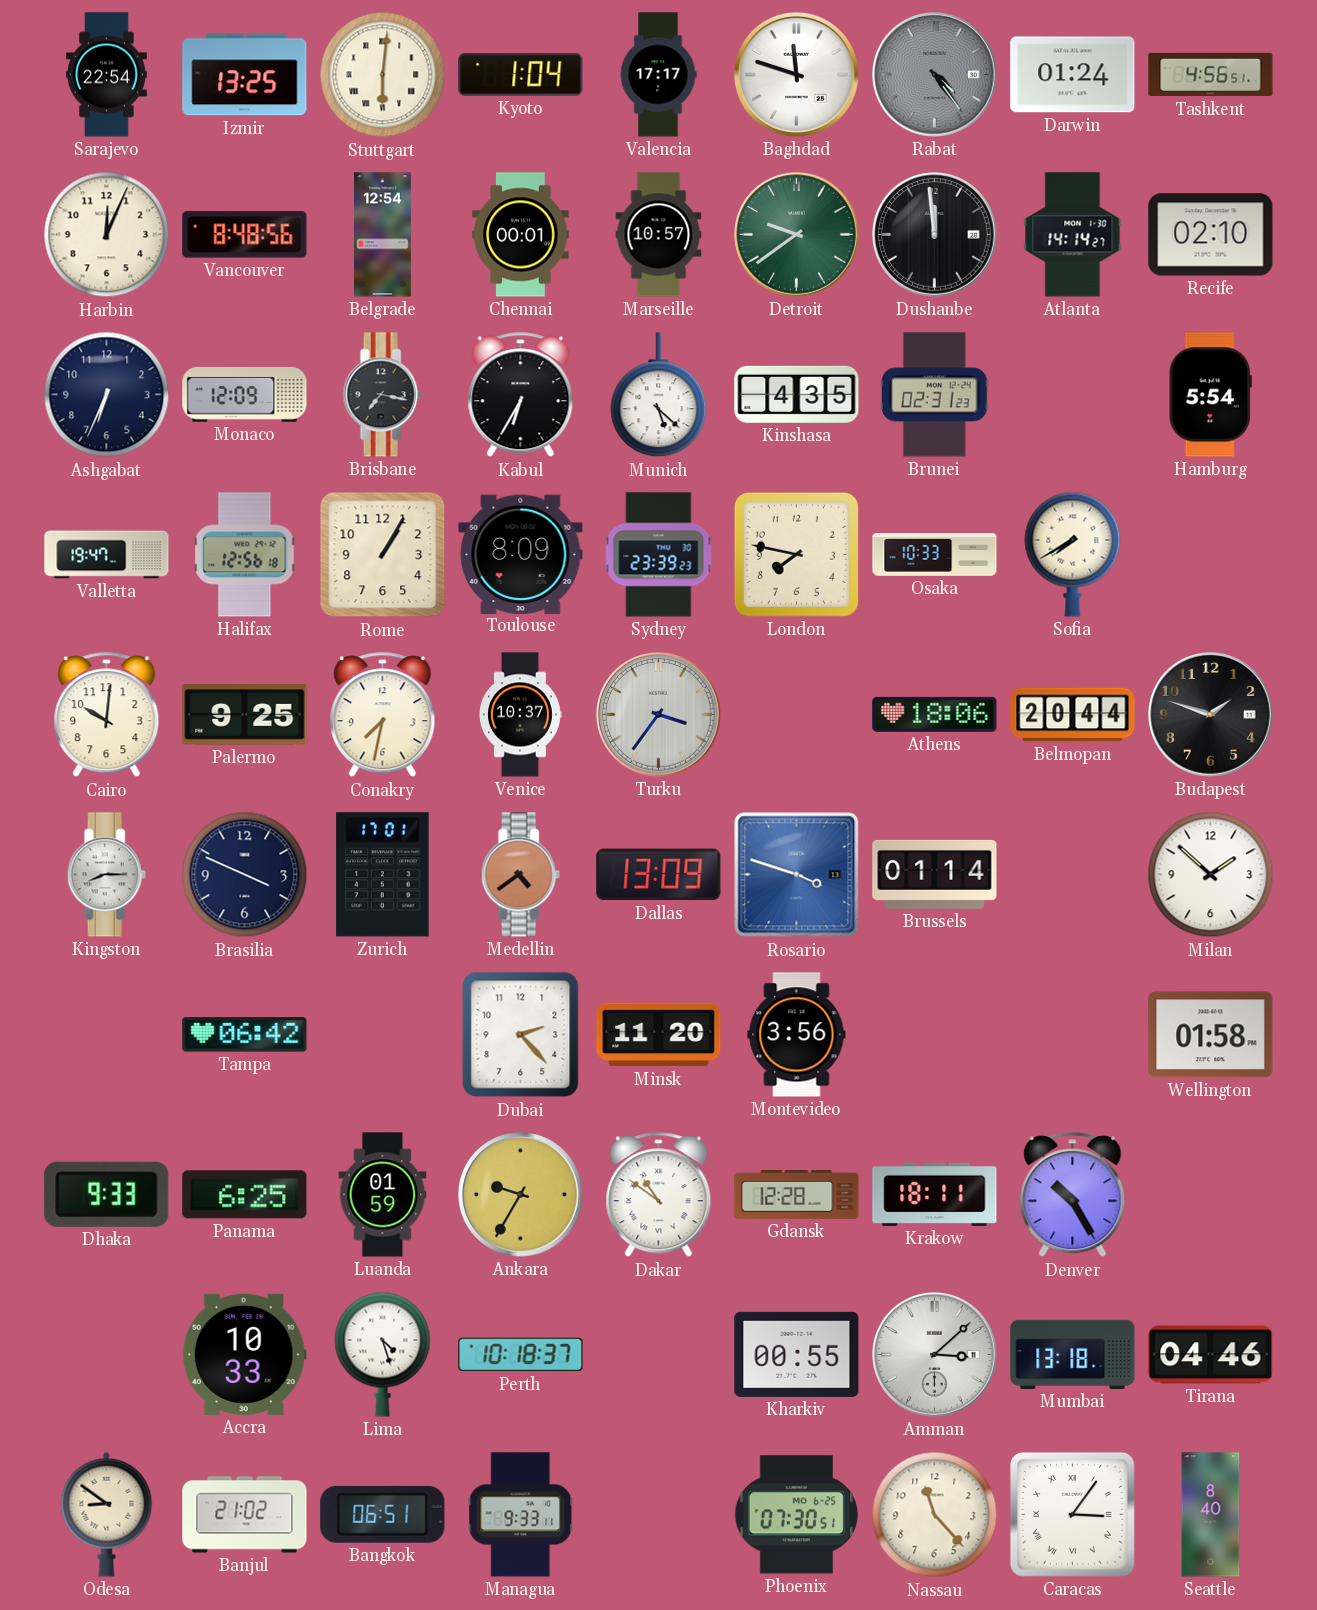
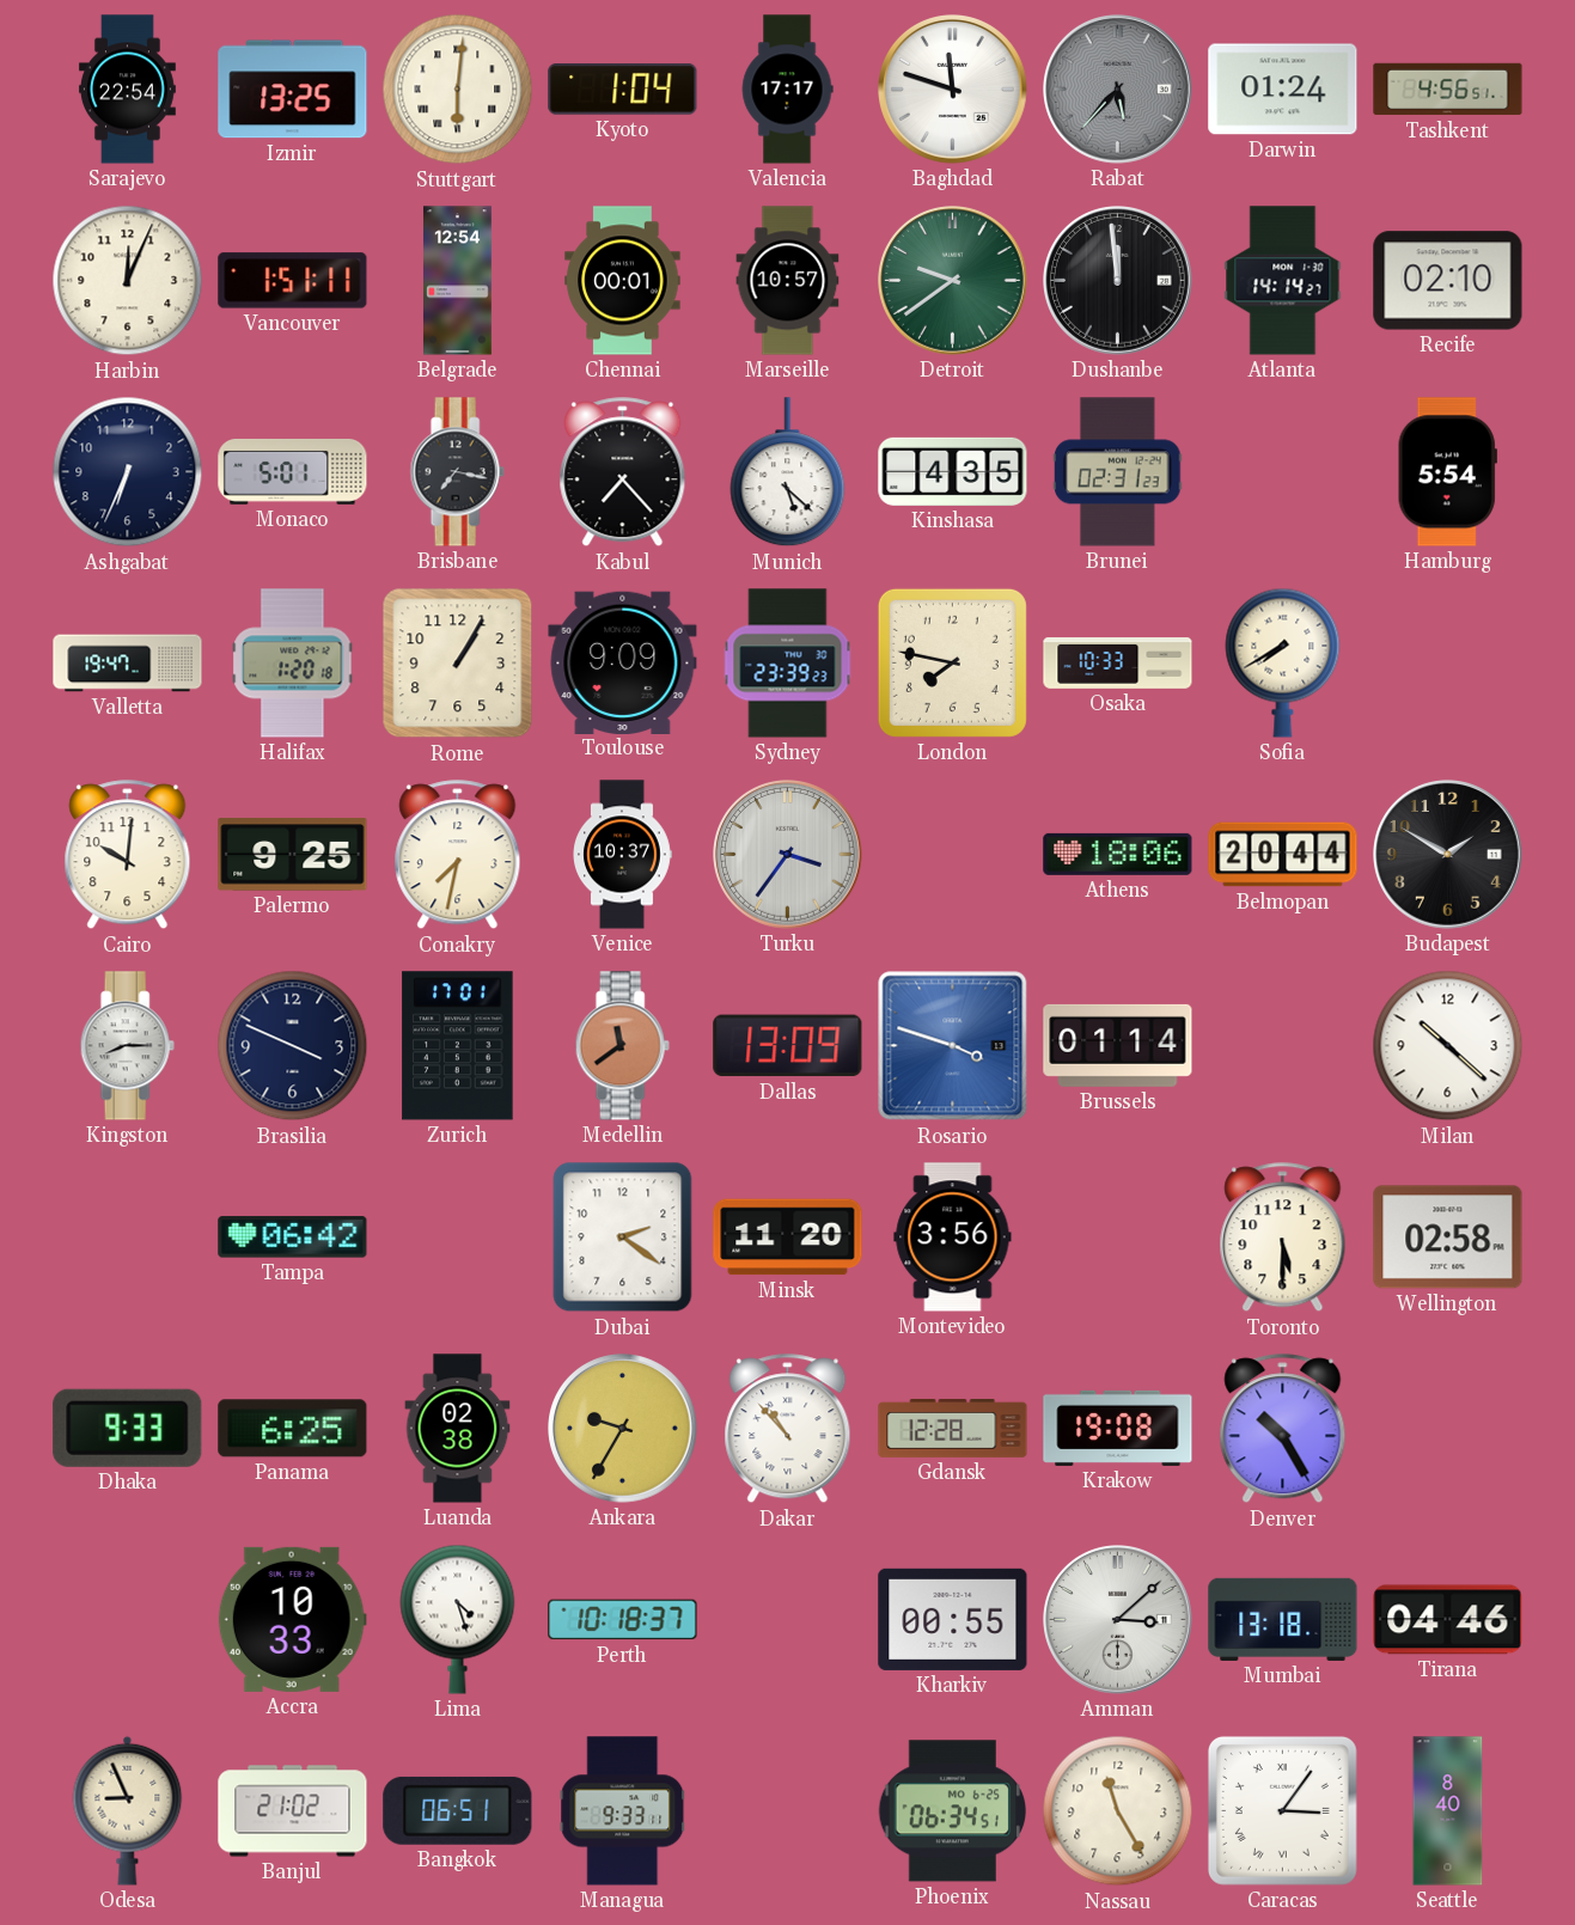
Rabat: 4:24 -> 5:37 (1118, 90)
Vancouver: 8:48 -> 1:51 (293, 281)
Monaco: 12:09 -> 5:01 (293, 471)
Kabul: 6:35 -> 7:23 (623, 472)
Halifax: 12:56 -> 1:20 (293, 664)
Toulouse: 8:09 -> 9:09 (623, 662)
Budapest: 1:48 -> 1:50 (1448, 855)
Medellin: 4:39 -> 11:39 (622, 1046)
Milan: 1:52 -> 10:22 (1448, 1046)
Dubai: 2:23 -> 2:21 (623, 1237)
Toronto: none -> 5:30 (1283, 1237)
Wellington: 01:58 -> 02:58 (1448, 1237)
Luanda: 01:59 -> 02:38 (458, 1429)
Dakar: 10:51 -> 10:53 (788, 1429)
Krakow: 18:11 -> 19:08 (1118, 1428)
Odesa: 8:51 -> 8:56 (128, 1810)
Phoenix: 07:30 -> 06:34 (953, 1811)
Nassau: 11:23 -> 11:25 (1118, 1811)
